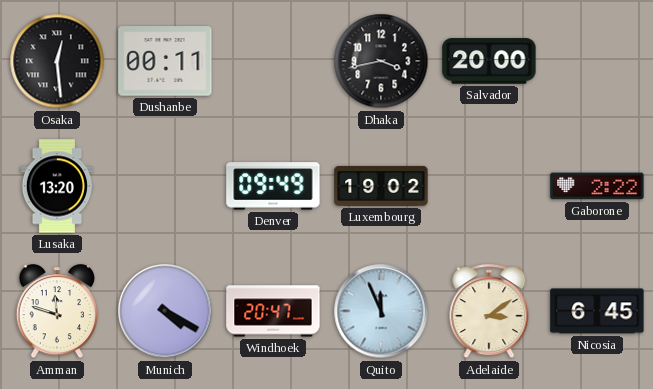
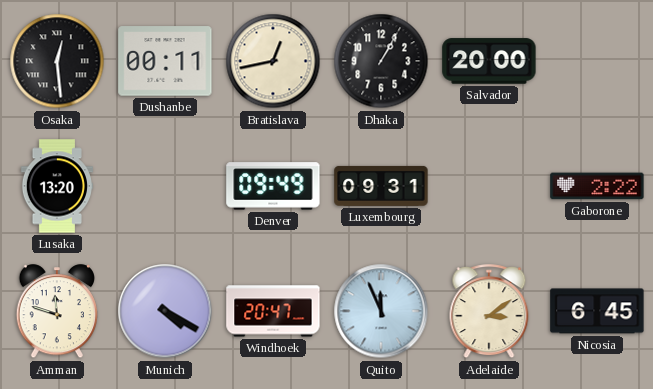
Bratislava: none -> 12:43 (273, 61)
Dhaka: 3:43 -> 1:05 (381, 61)
Luxembourg: 19:02 -> 09:31 (381, 186)
